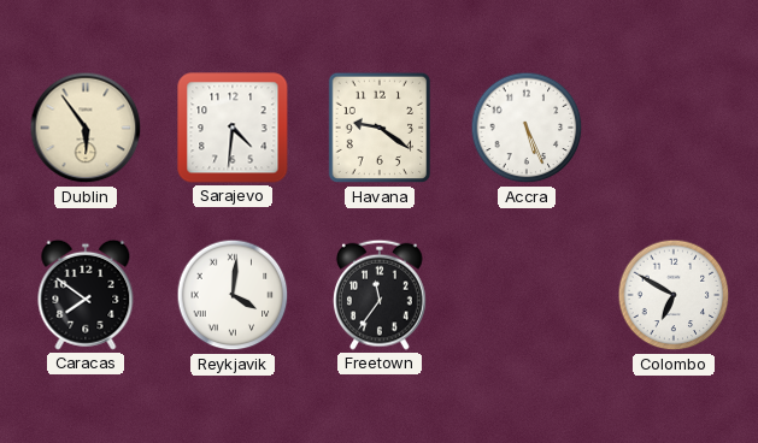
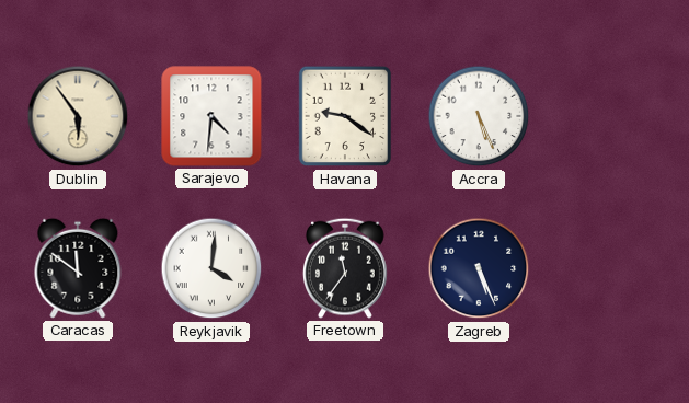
Caracas: 7:51 -> 11:51 (78, 268)
Zagreb: none -> 5:26 (479, 268)
Colombo: 6:50 -> none (674, 295)
